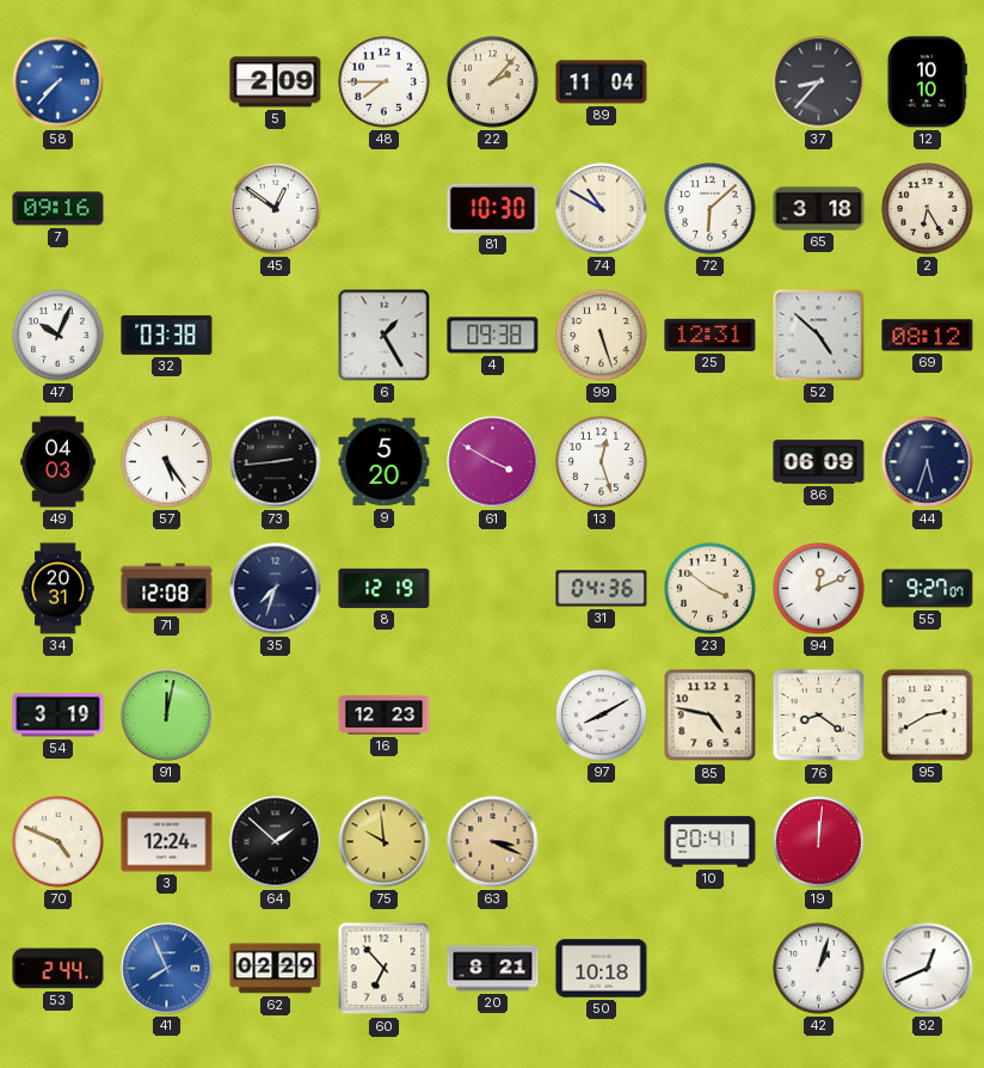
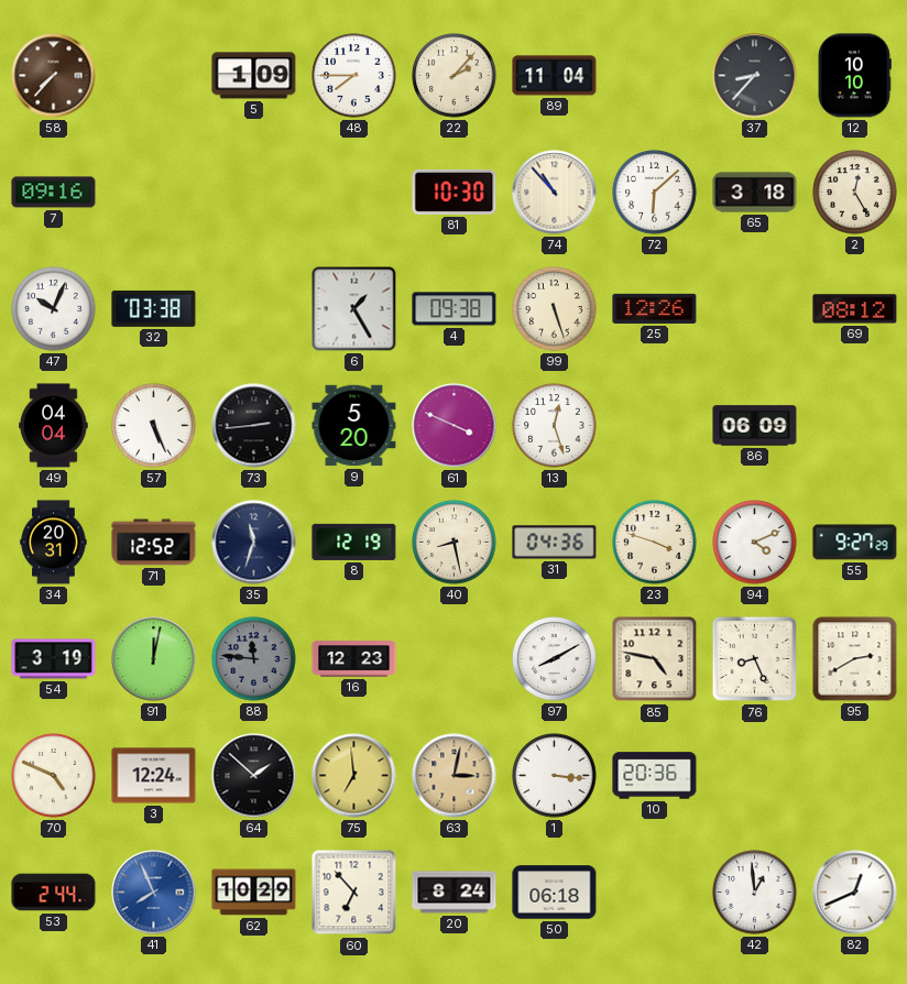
58 dial: blue -> brown (54, 76)
5: 2:09 -> 1:09 (254, 76)
45: 12:51 -> none (276, 209)
74: 10:50 -> 10:53 (555, 193)
2: 6:25 -> 12:25 (855, 193)
25: 12:31 -> 12:26 (655, 308)
52: 4:52 -> none (819, 336)
49: 04:03 -> 04:04 (54, 426)
57: 5:24 -> 5:26 (154, 426)
61: 3:50 -> 3:49 (455, 426)
44: 5:33 -> none (928, 462)
71: 12:08 -> 12:52 (154, 543)
35: 7:33 -> 11:33 (254, 543)
40: none -> 8:28 (455, 543)
23: 3:51 -> 3:48 (655, 543)
94: 12:11 -> 4:11 (755, 543)
55: 9:27:07 -> 9:27:29 (855, 543)
88: none -> 11:46 (254, 659)
76: 8:21 -> 8:26 (755, 659)
75: 9:59 -> 6:59 (354, 776)
63: 3:19 -> 3:02 (455, 776)
1: none -> 3:16 (555, 776)
10: 20:41 -> 20:36 (655, 776)
19: 12:01 -> none (819, 842)
62: 02:29 -> 10:29 (254, 893)
20: 8:21 -> 8:24 (455, 893)
50: 10:18 -> 06:18 (555, 893)
42: 1:03 -> 12:59 (755, 893)
